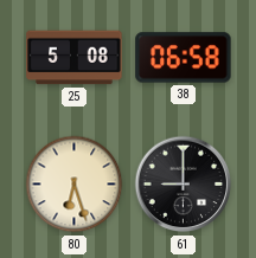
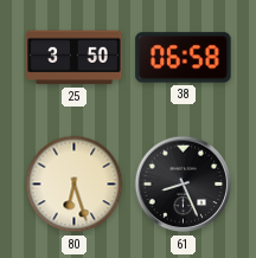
25: 5:08 -> 3:50 (75, 58)
61: 9:00 -> 8:26 (184, 185)
